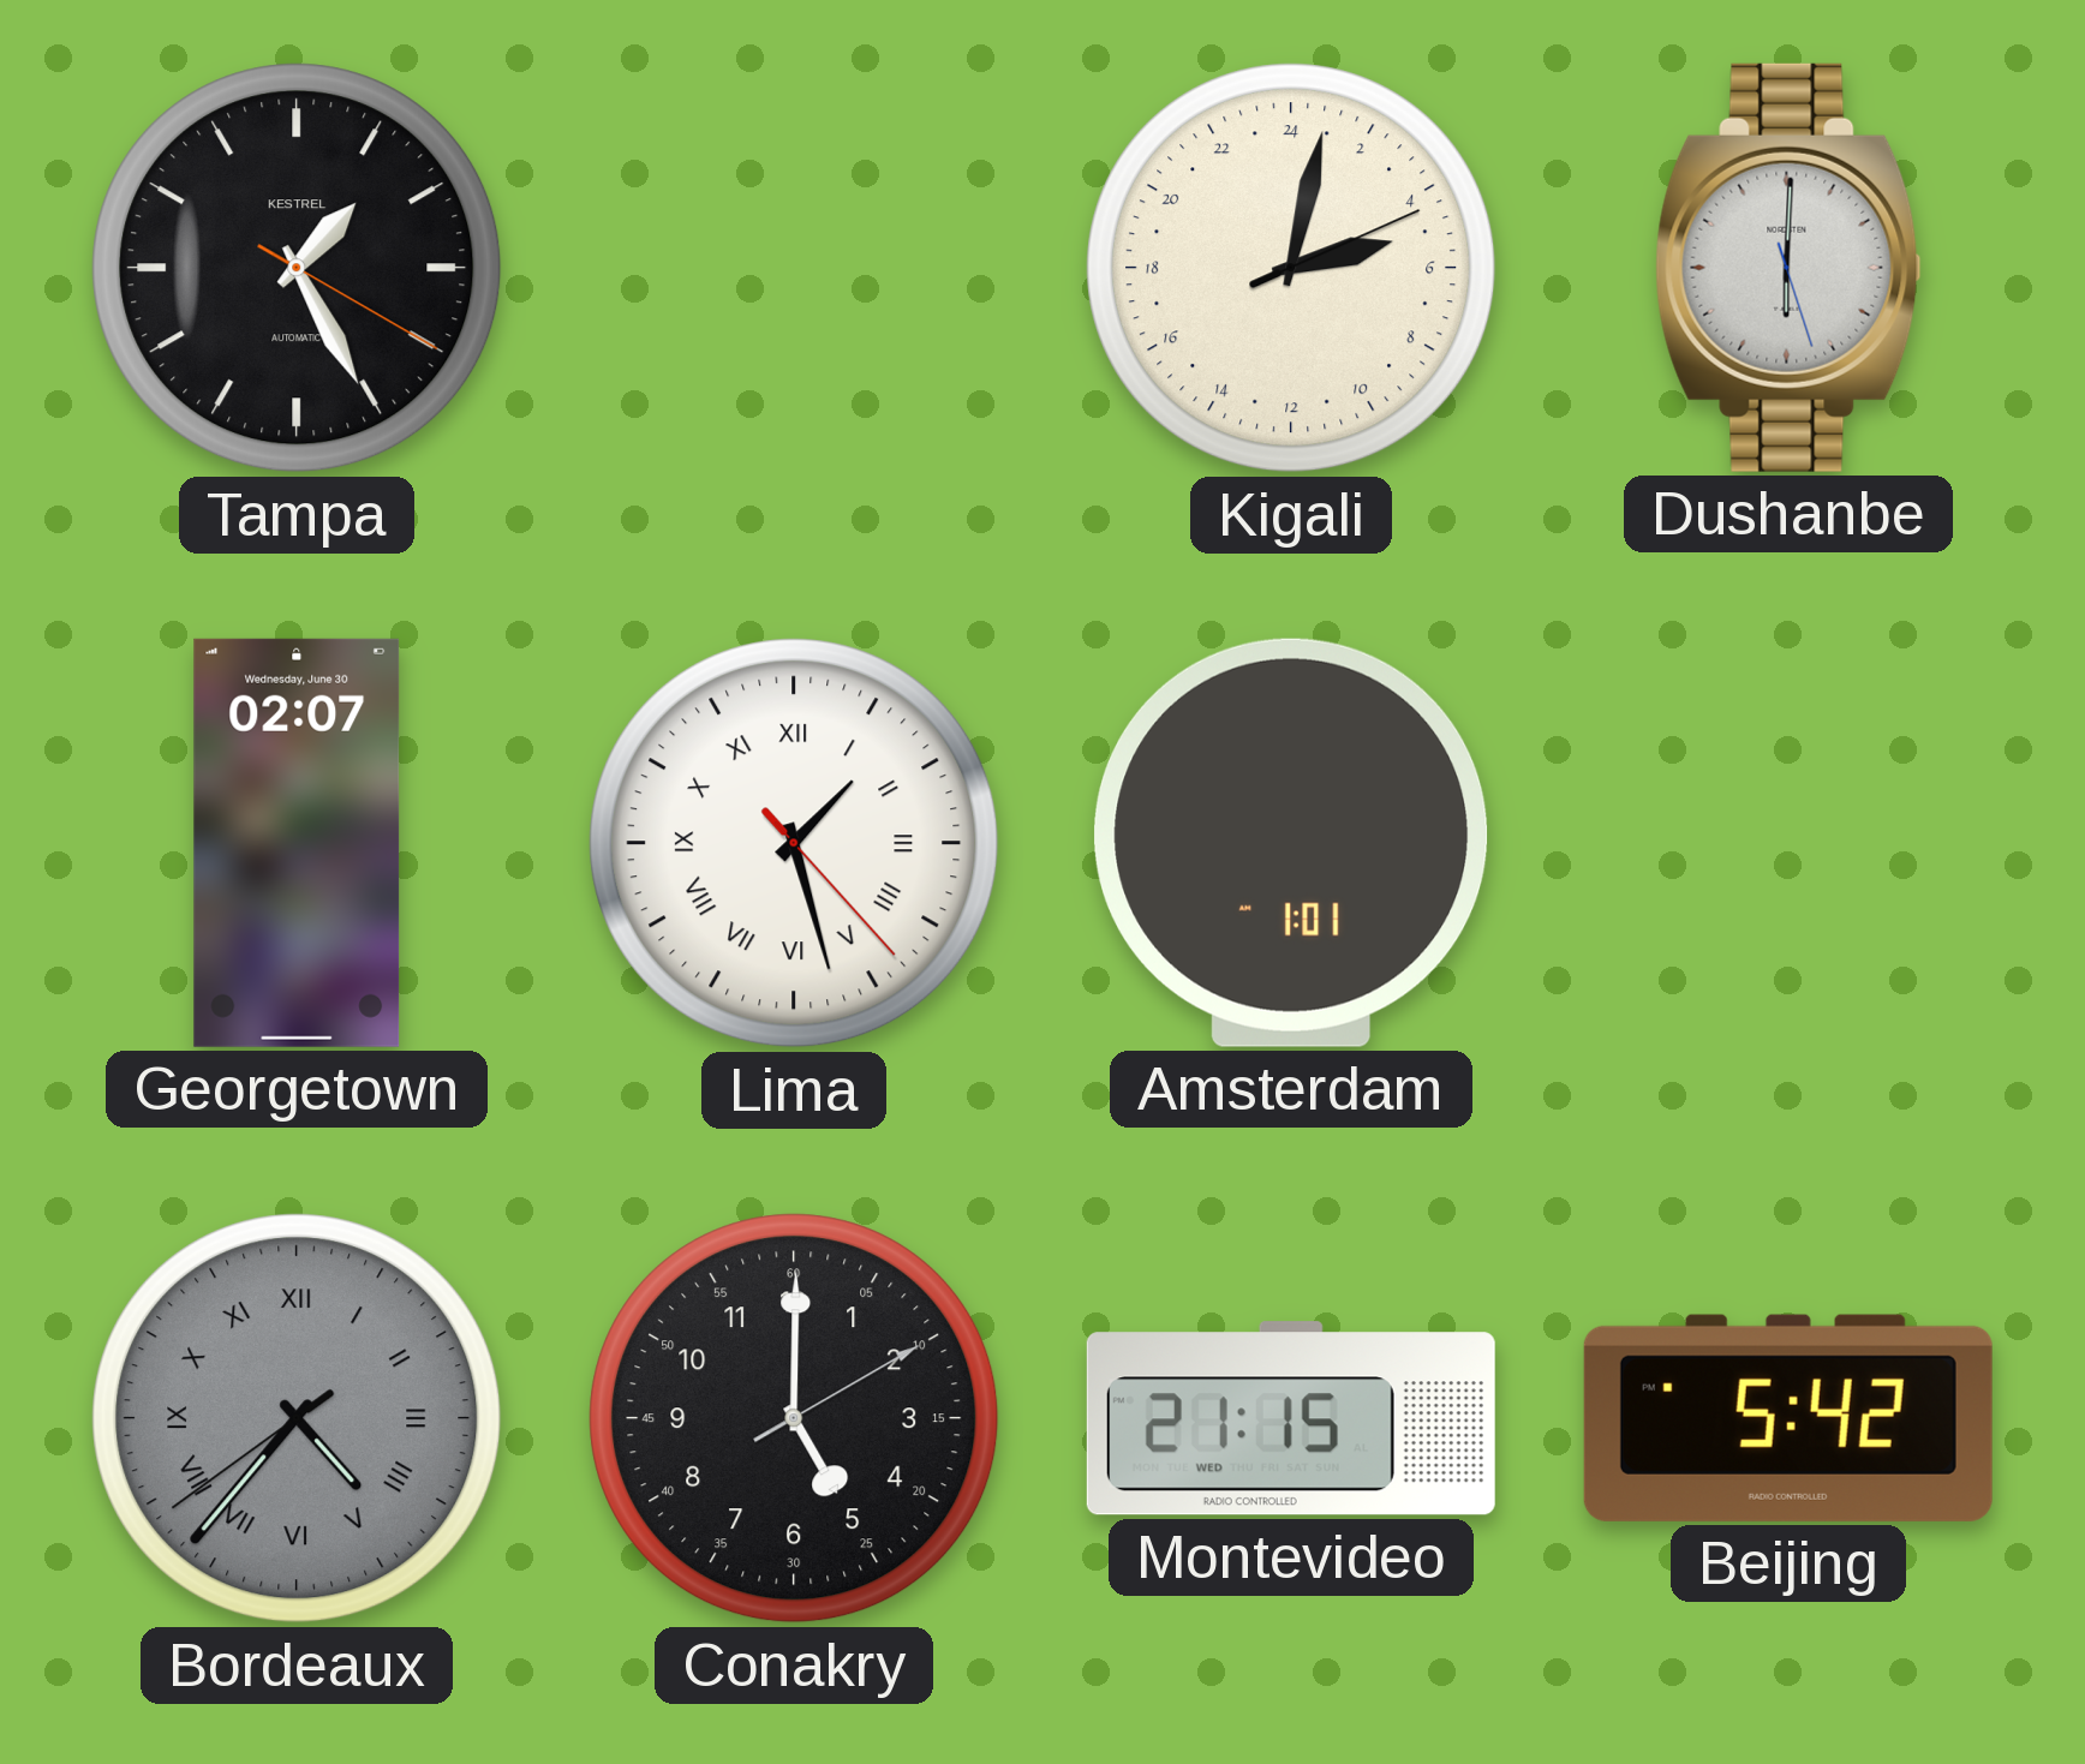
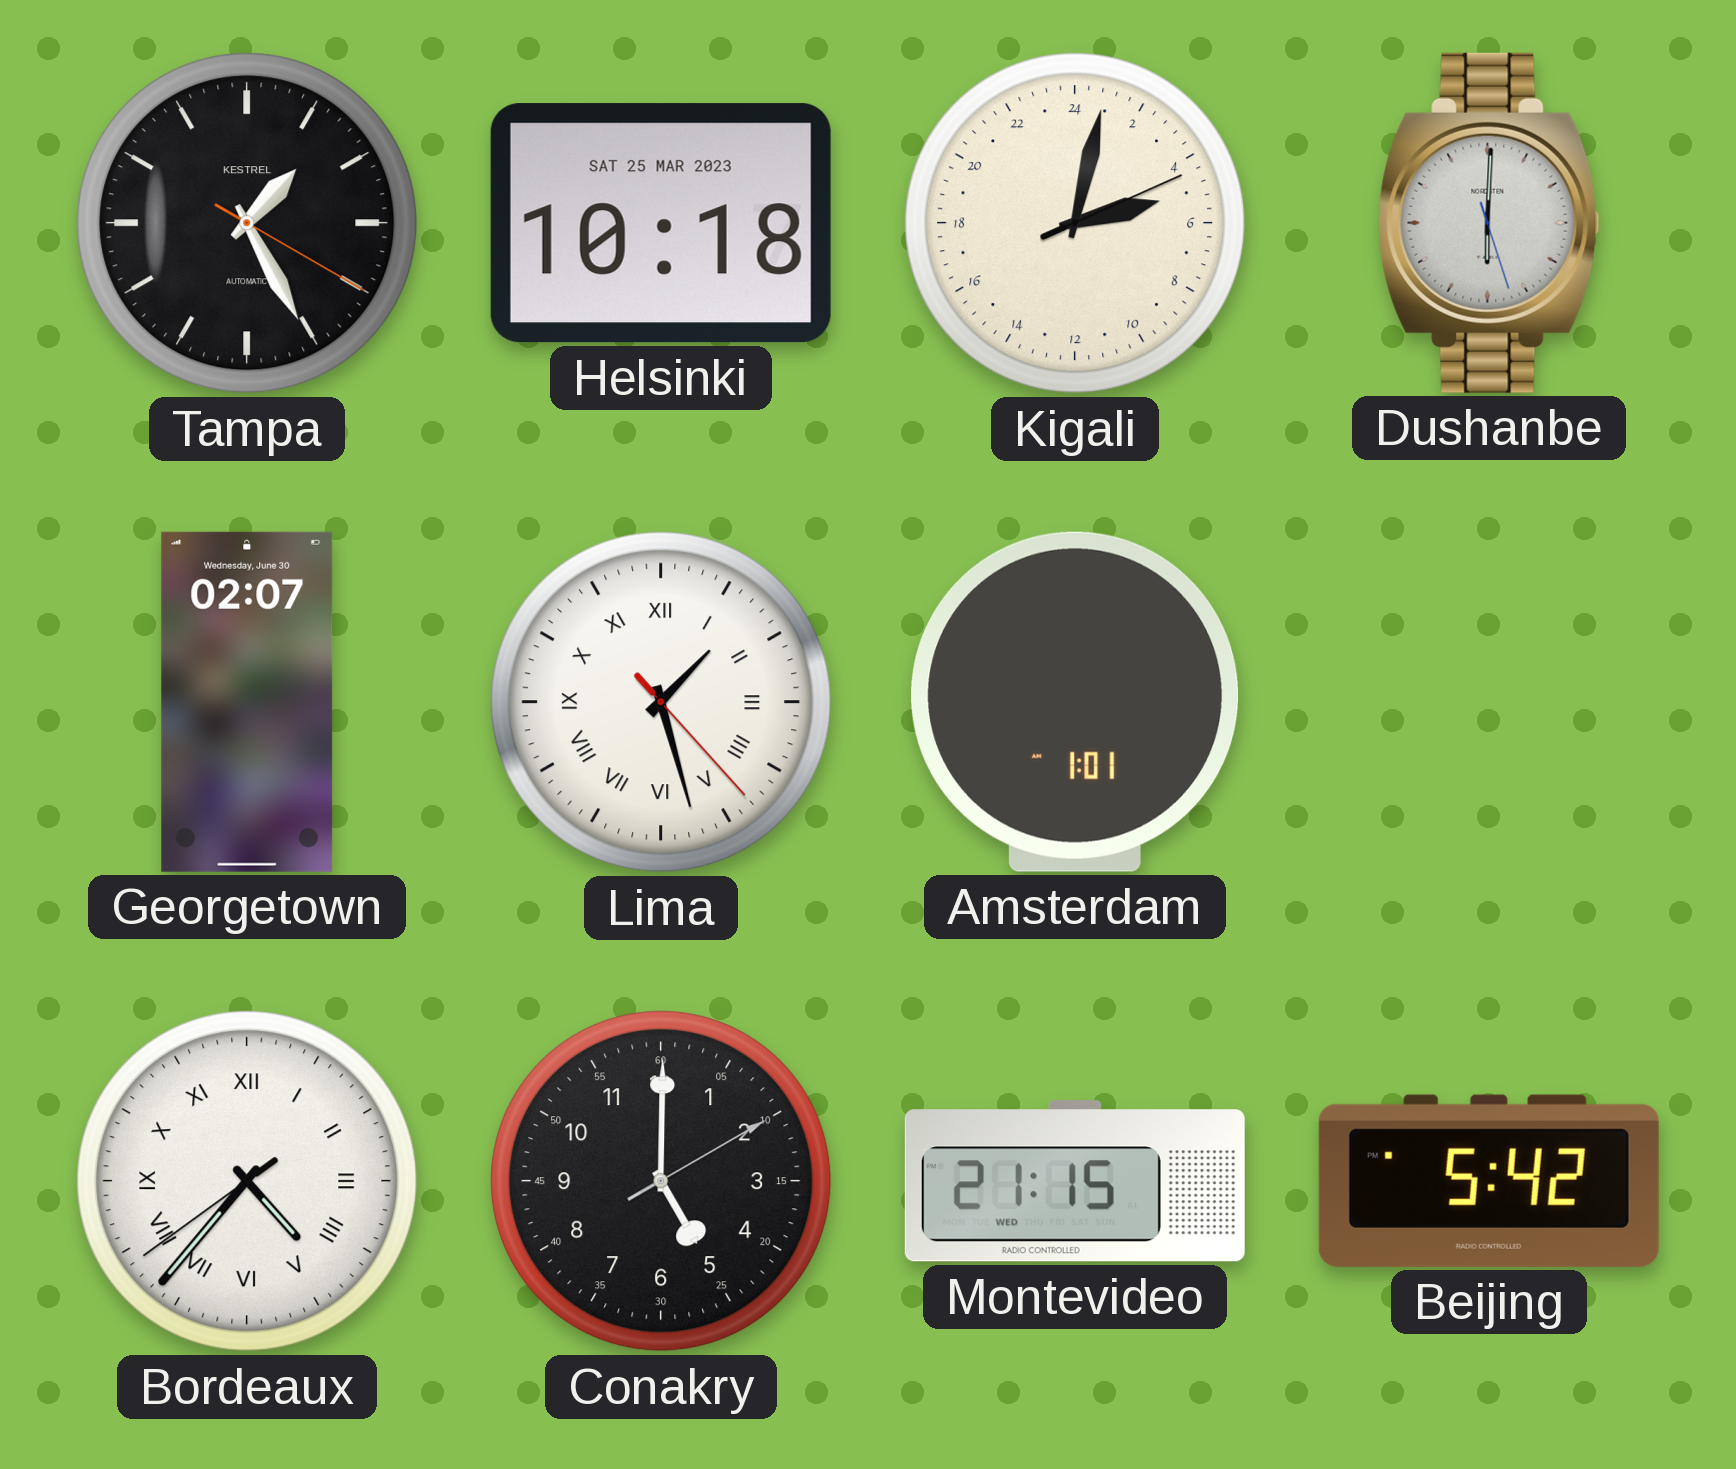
Helsinki: none -> 10:18 (661, 223)
Bordeaux dial: grey -> white (247, 1181)
